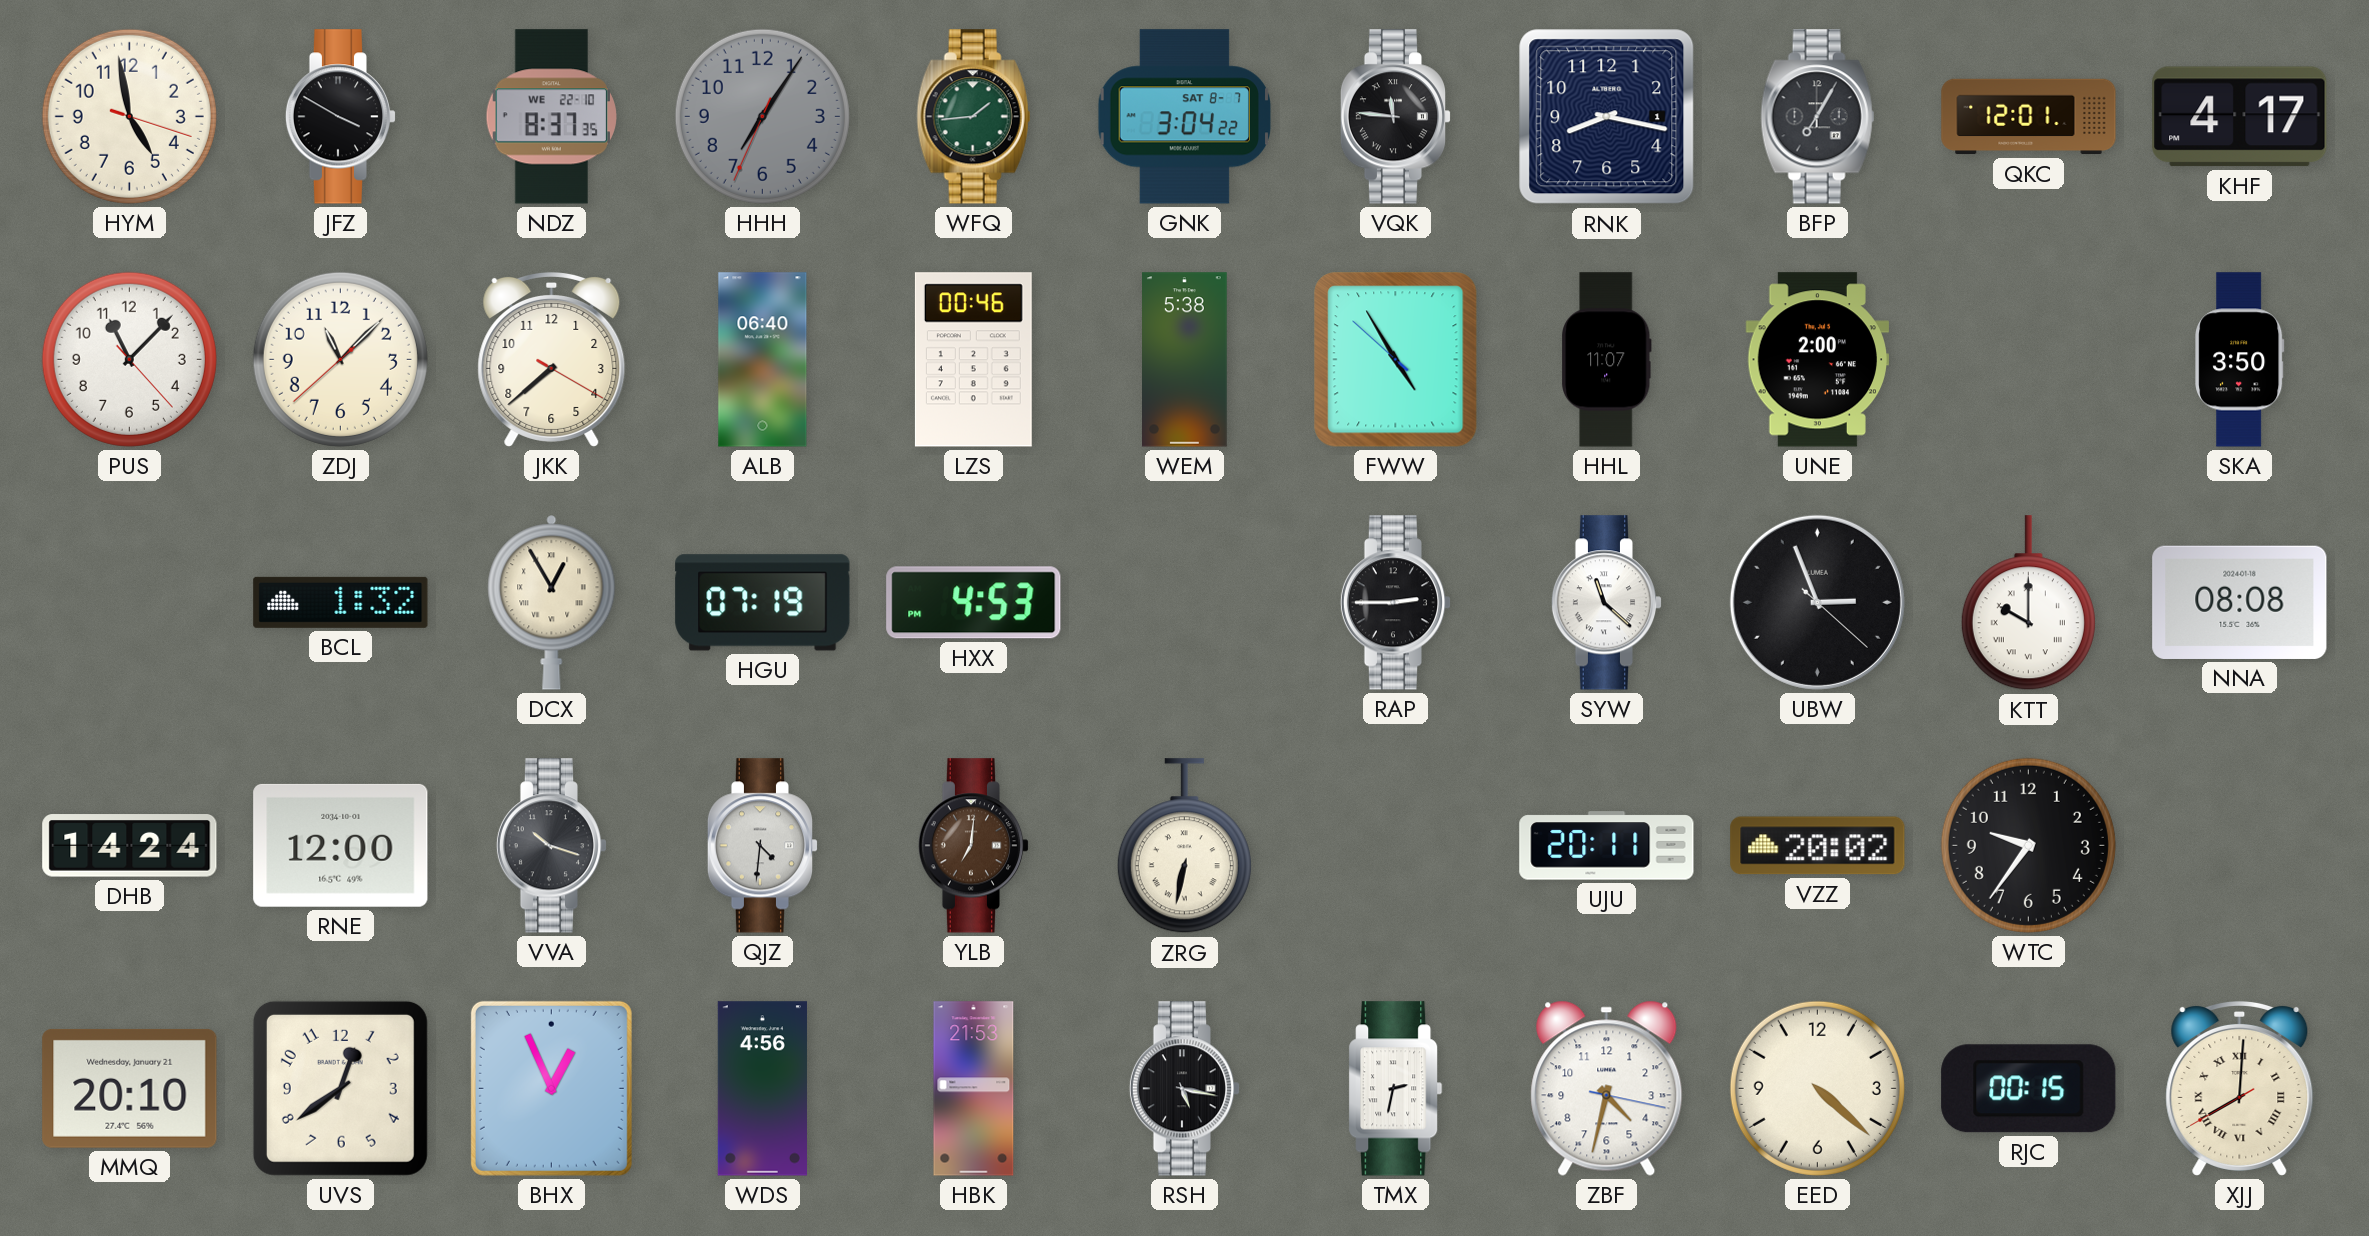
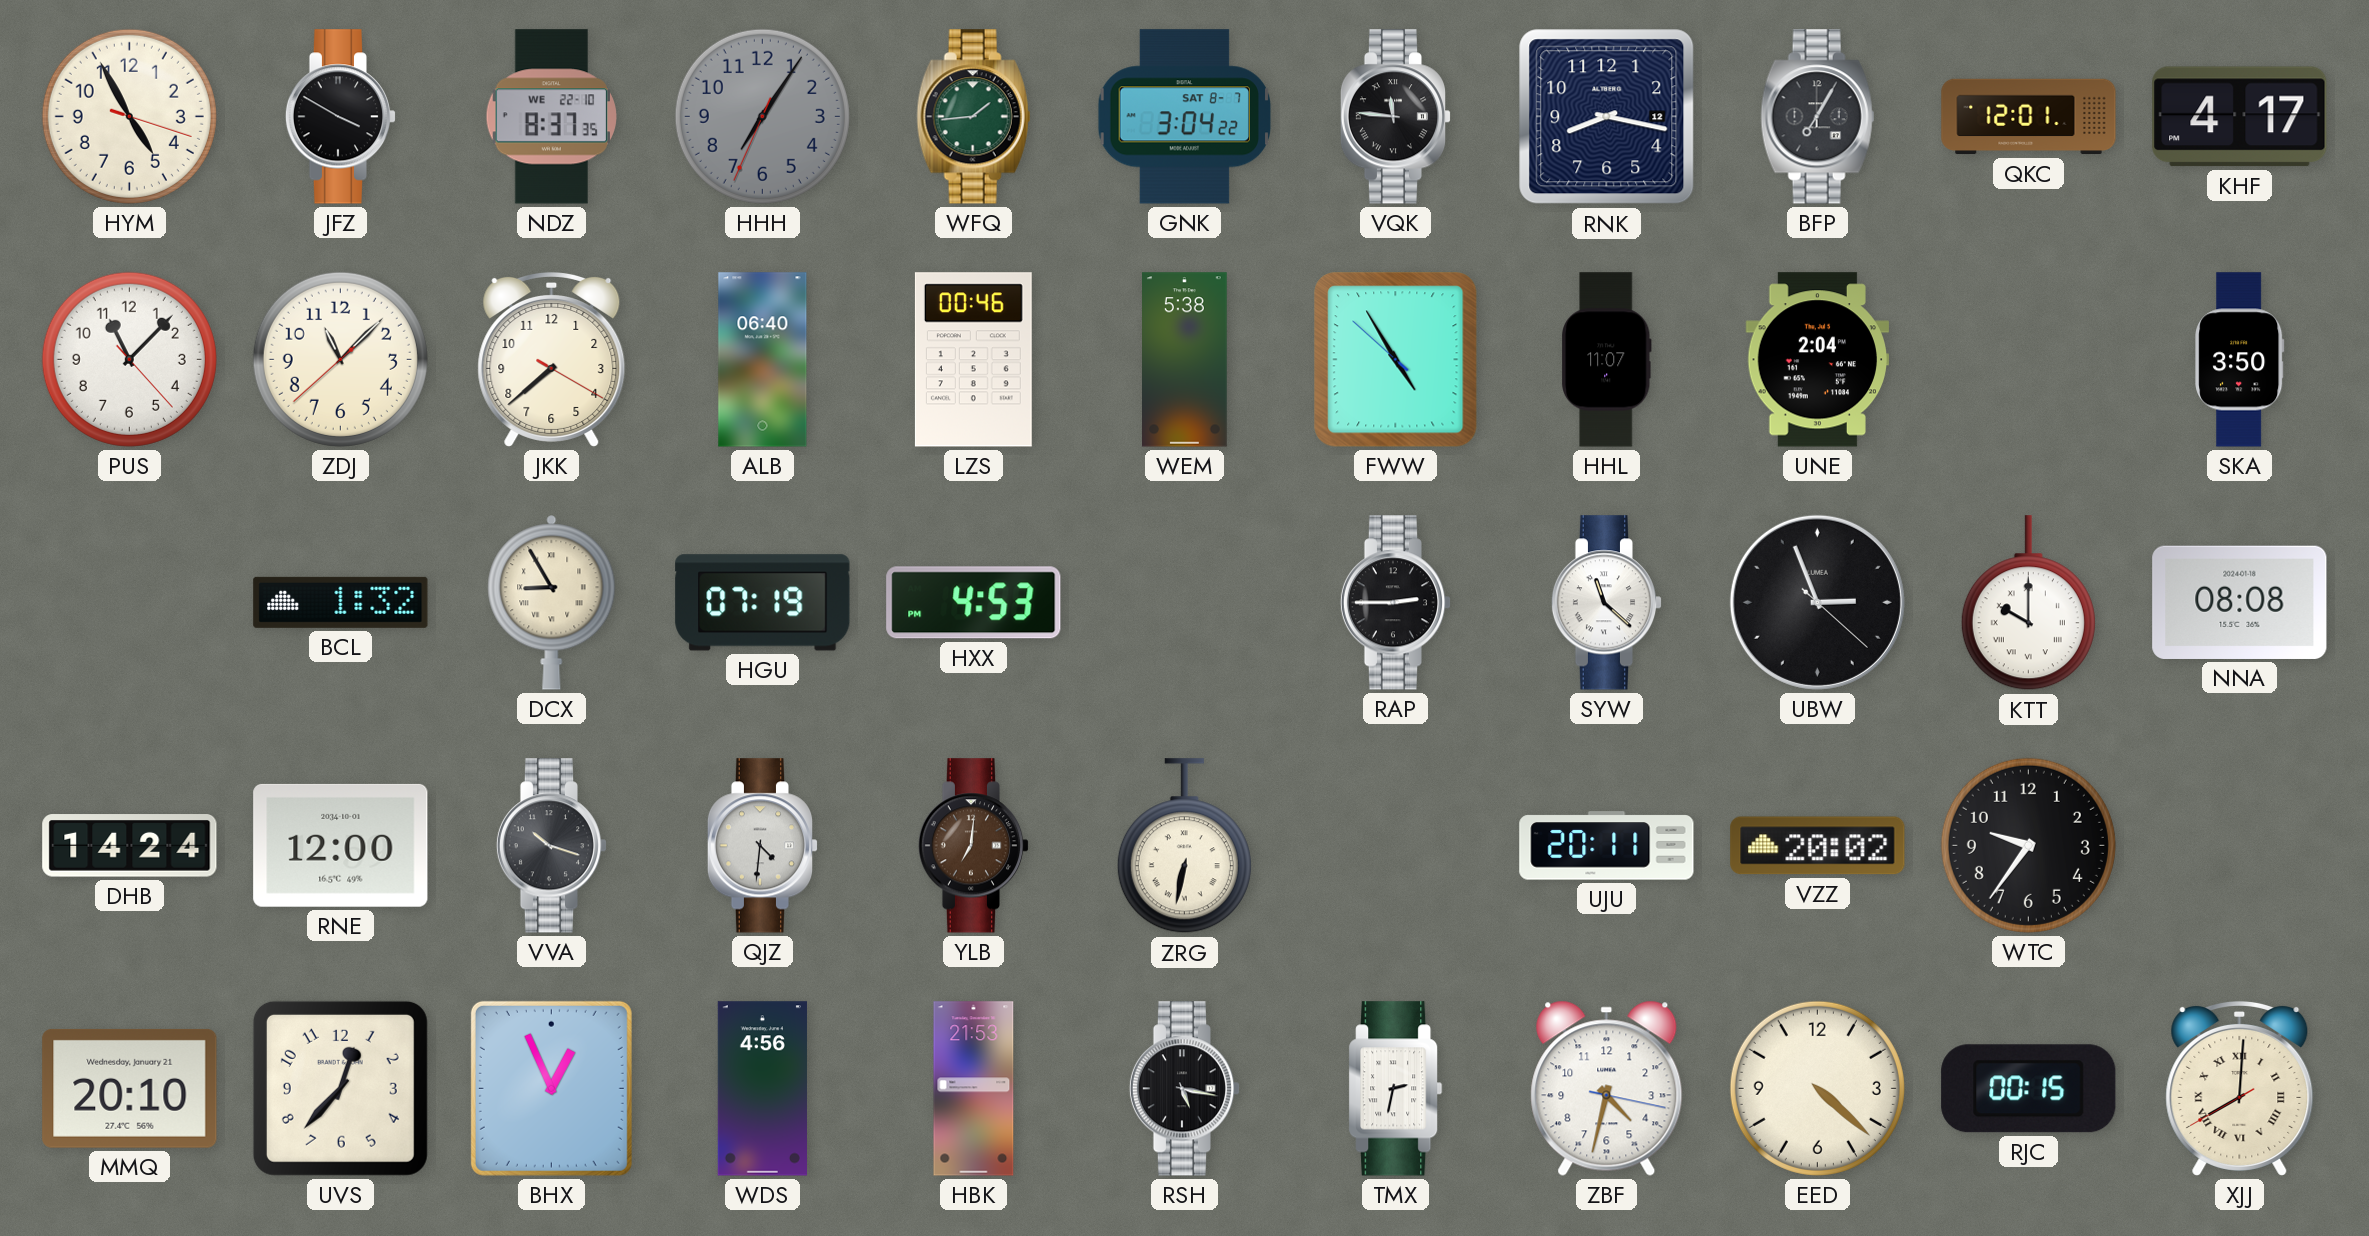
HYM: 4:58 -> 4:55 (129, 116)
RNK date: 1 -> 12 (1607, 117)
UNE: 2:00 -> 2:04 (1818, 360)
DCX: 12:55 -> 8:55 (552, 603)
UVS: 12:39 -> 12:37 (340, 1088)
